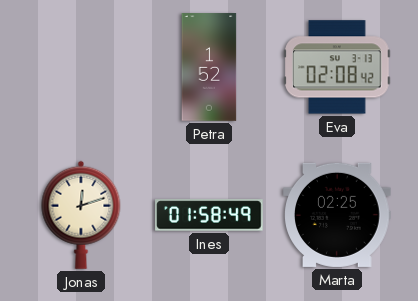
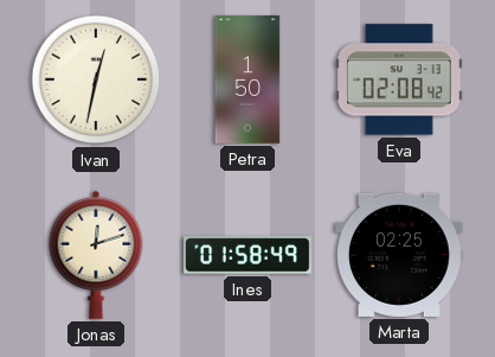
Ivan: none -> 12:32 (96, 79)
Petra: 1:52 -> 1:50 (247, 79)
